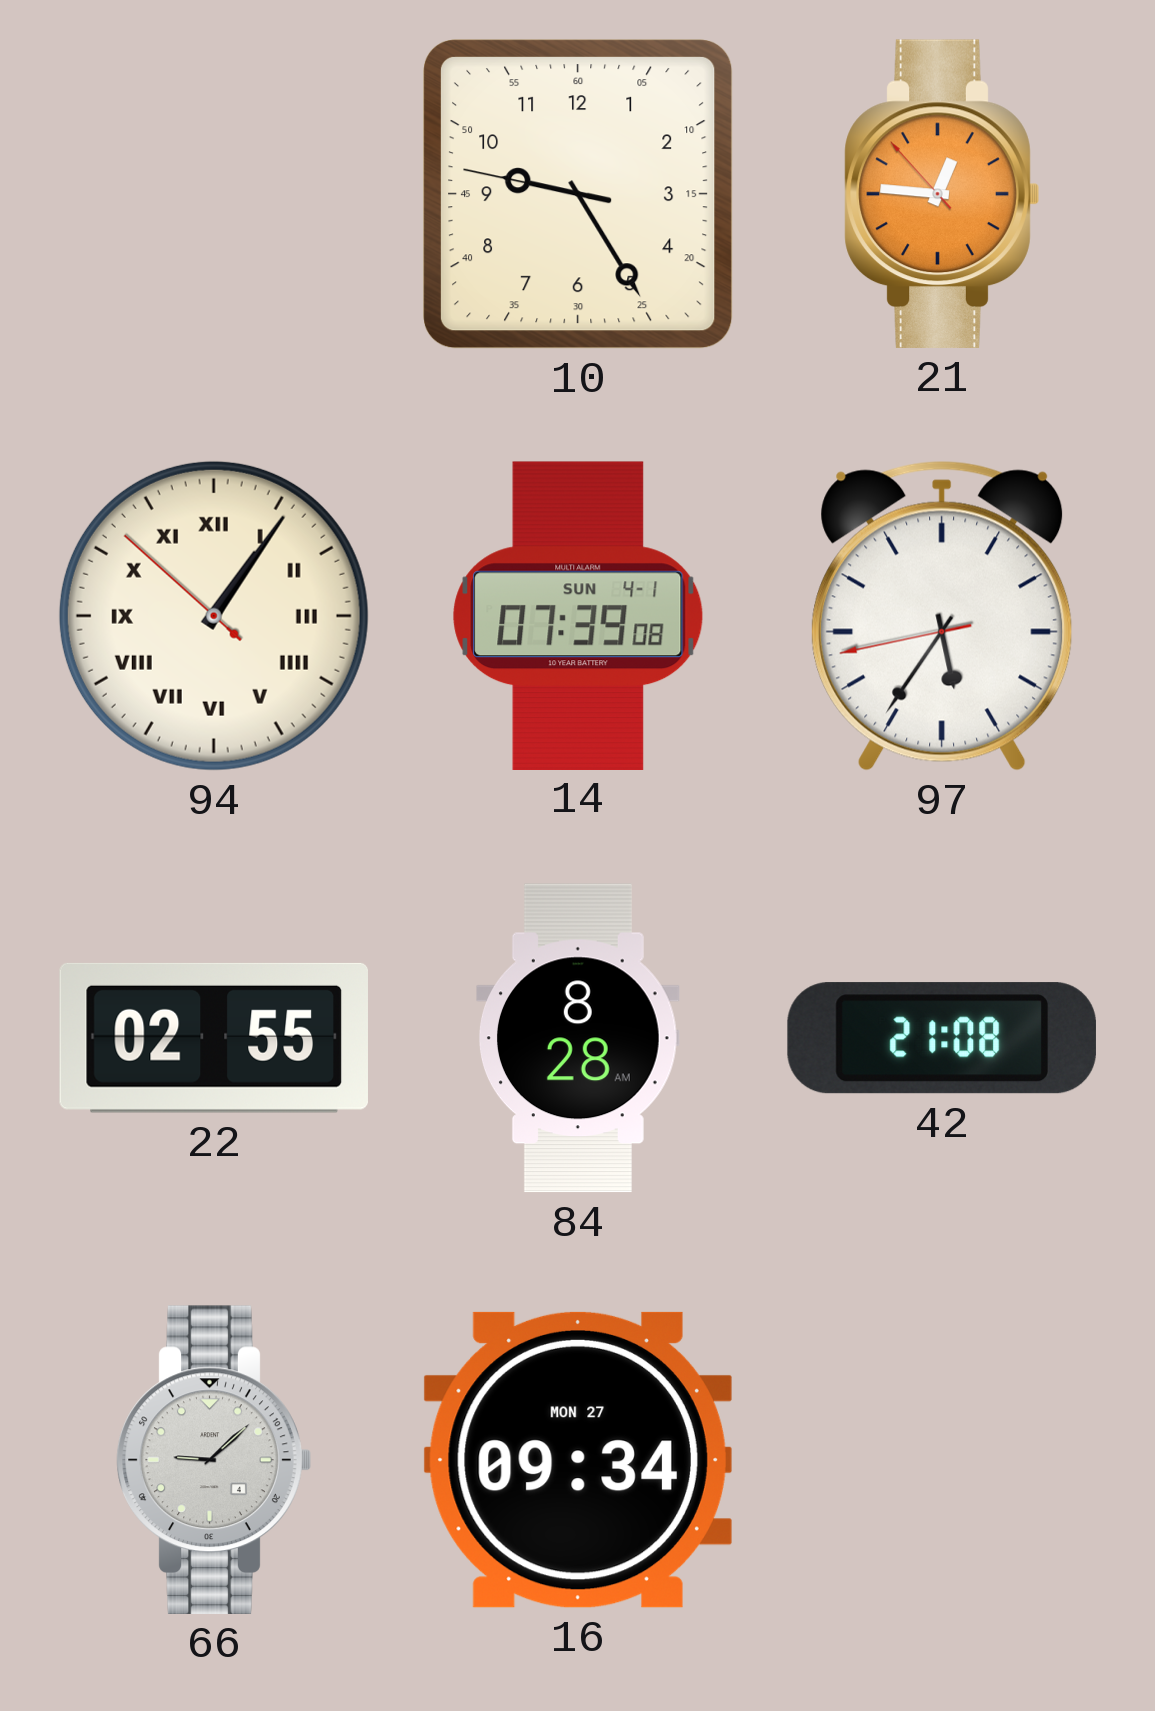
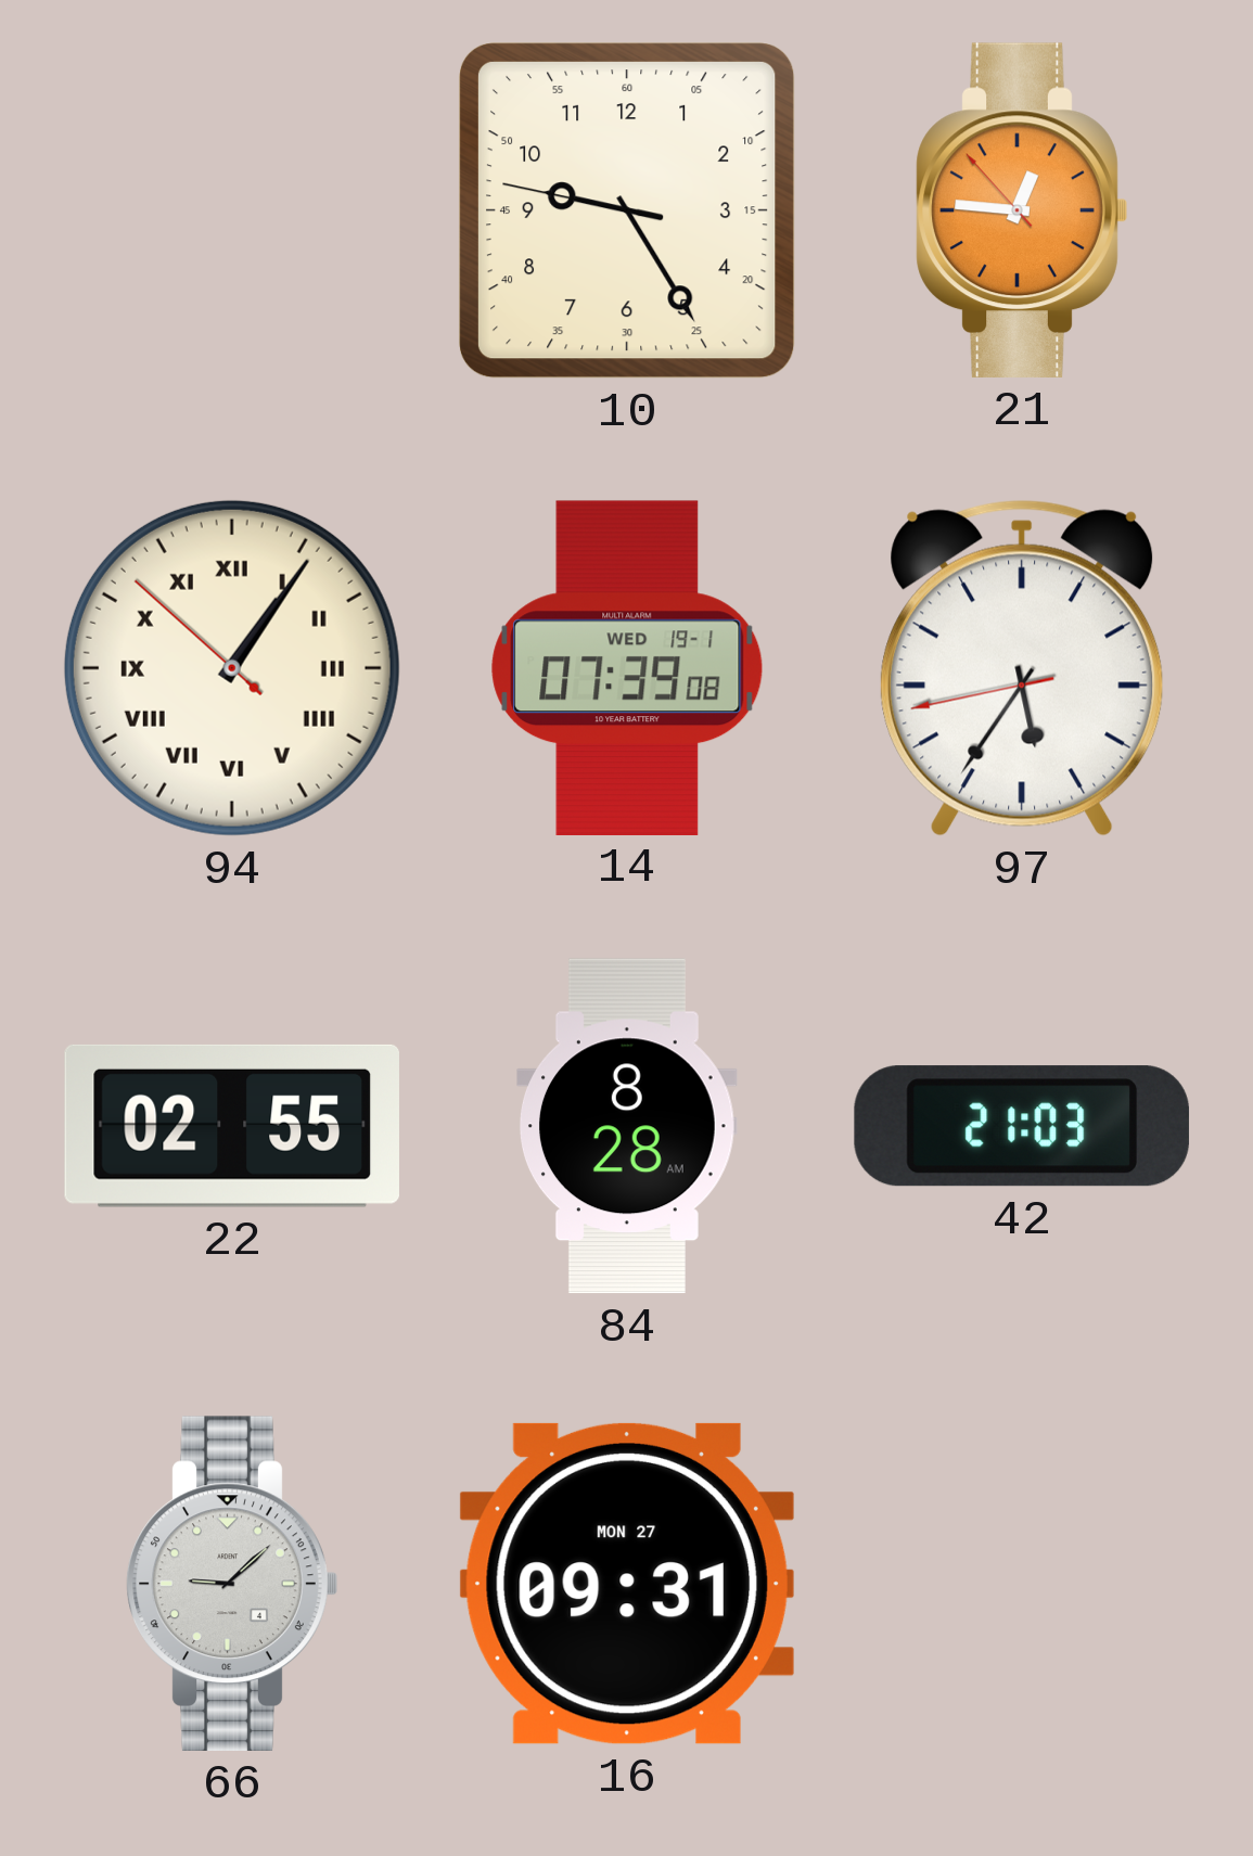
14 date: SUN 4-1 -> WED 19-1 (627, 667)
42: 21:08 -> 21:03 (1022, 1126)
16: 09:34 -> 09:31 (627, 1584)
